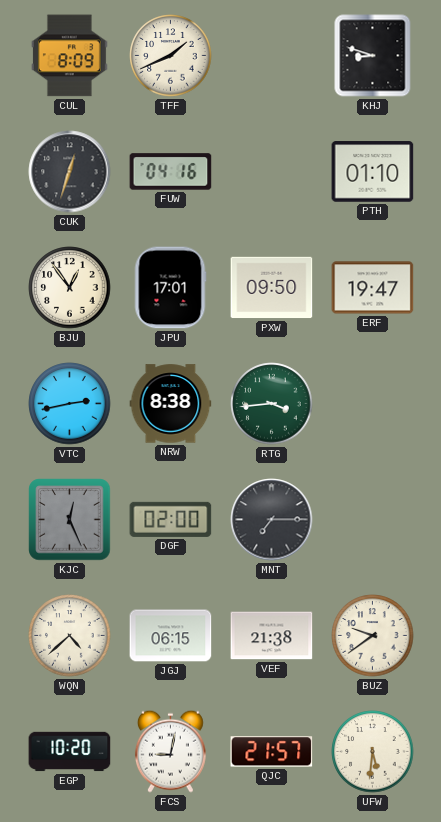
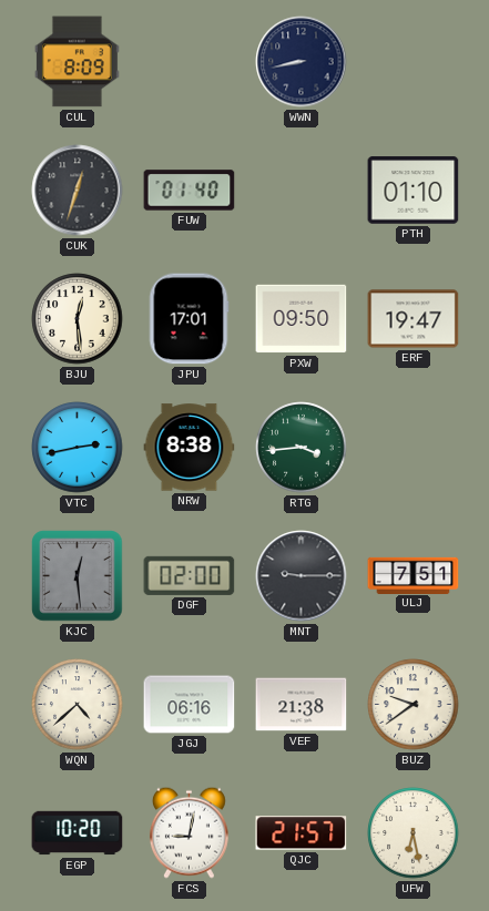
TFF: 1:41 -> none (171, 56)
WWN: none -> 8:43 (302, 62)
KHJ: 8:48 -> none (373, 56)
FUW: 04:16 -> 01:40 (190, 191)
BJU: 12:54 -> 12:29 (78, 319)
KJC: 12:26 -> 12:29 (78, 576)
MNT: 7:15 -> 9:15 (302, 576)
ULJ: none -> 7:51 (414, 575)
JGJ: 06:15 -> 06:16 (190, 705)
UFW: 5:31 -> 6:28 (414, 833)
